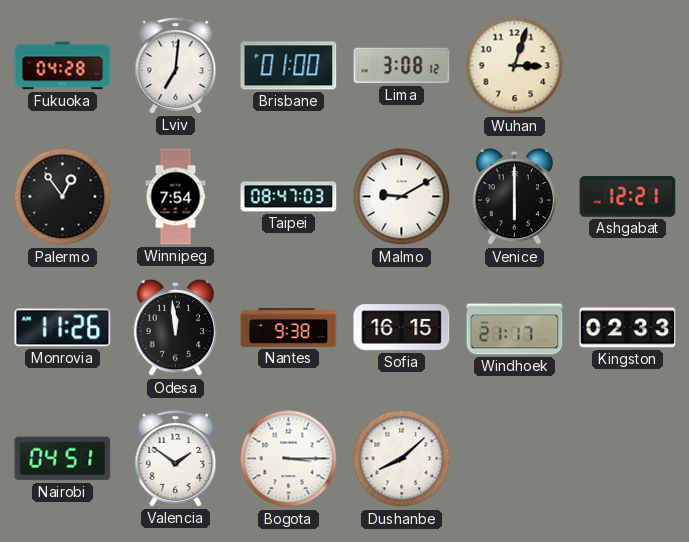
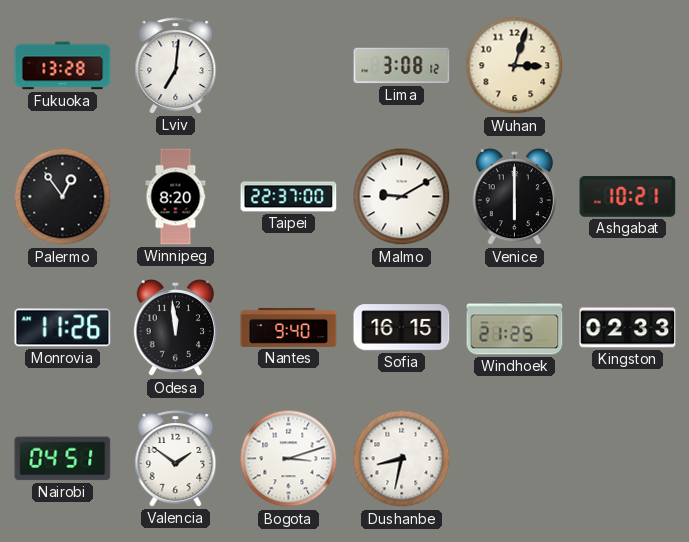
Fukuoka: 04:28 -> 13:28 (63, 66)
Brisbane: 01:00 -> none (289, 66)
Winnipeg: 7:54 -> 8:20 (176, 197)
Taipei: 08:47 -> 22:37 (289, 197)
Ashgabat: 12:21 -> 10:21 (628, 197)
Nantes: 9:38 -> 9:40 (289, 327)
Windhoek: 21:17 -> 21:25 (515, 328)
Bogota: 3:15 -> 3:12 (289, 459)
Dushanbe: 8:08 -> 8:32 (402, 459)
